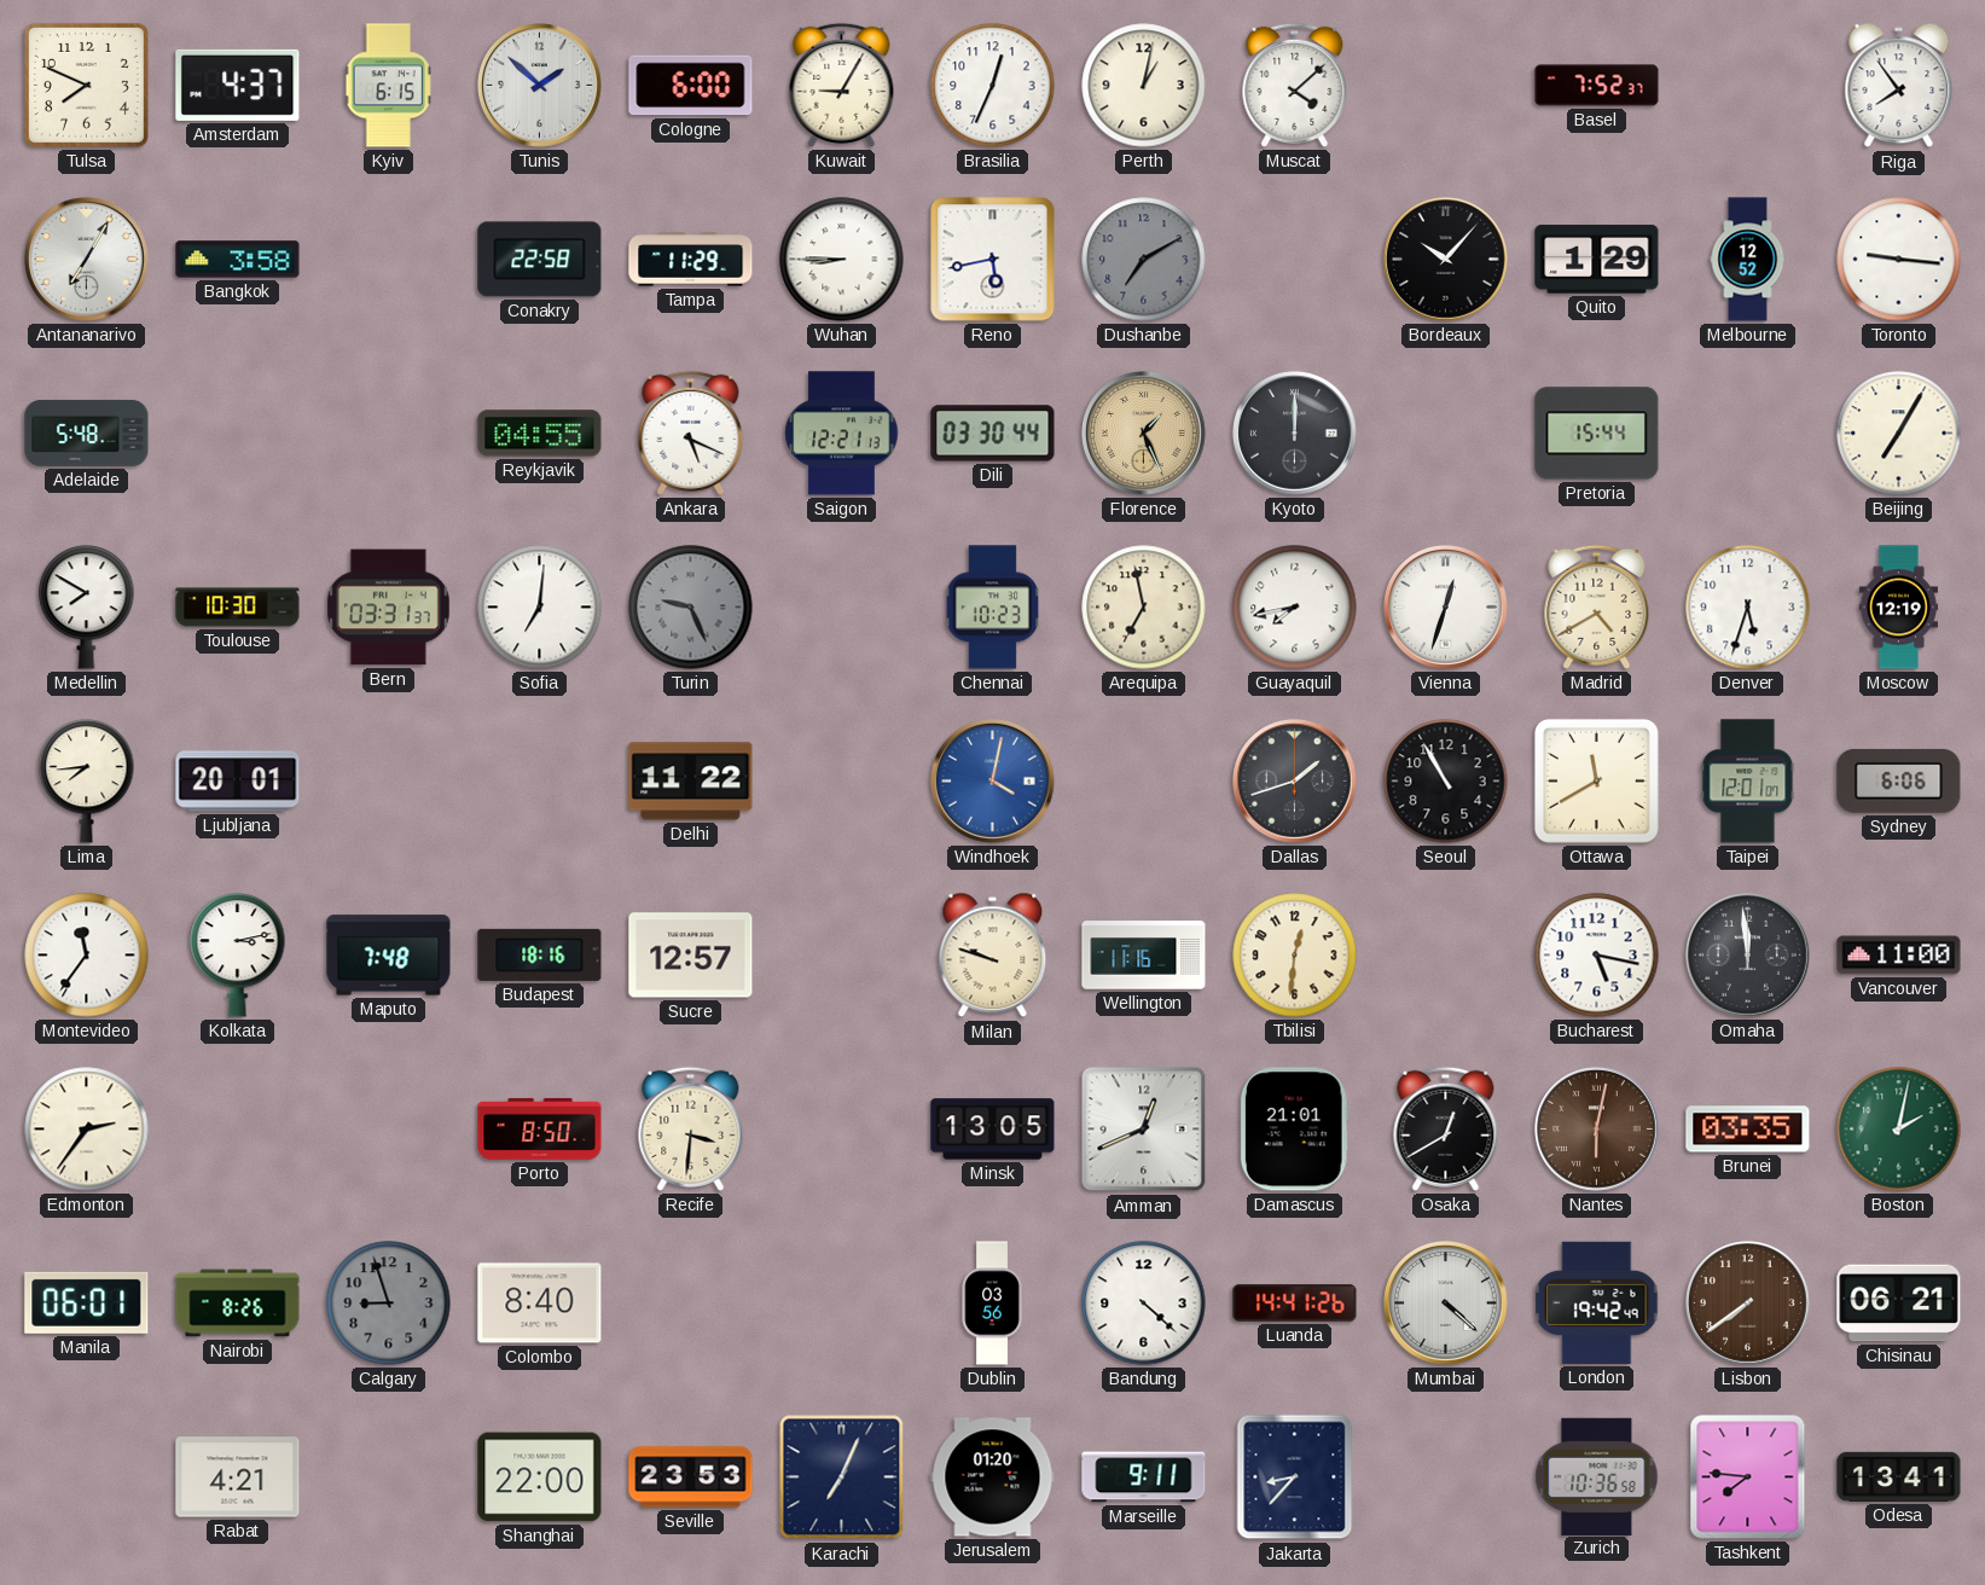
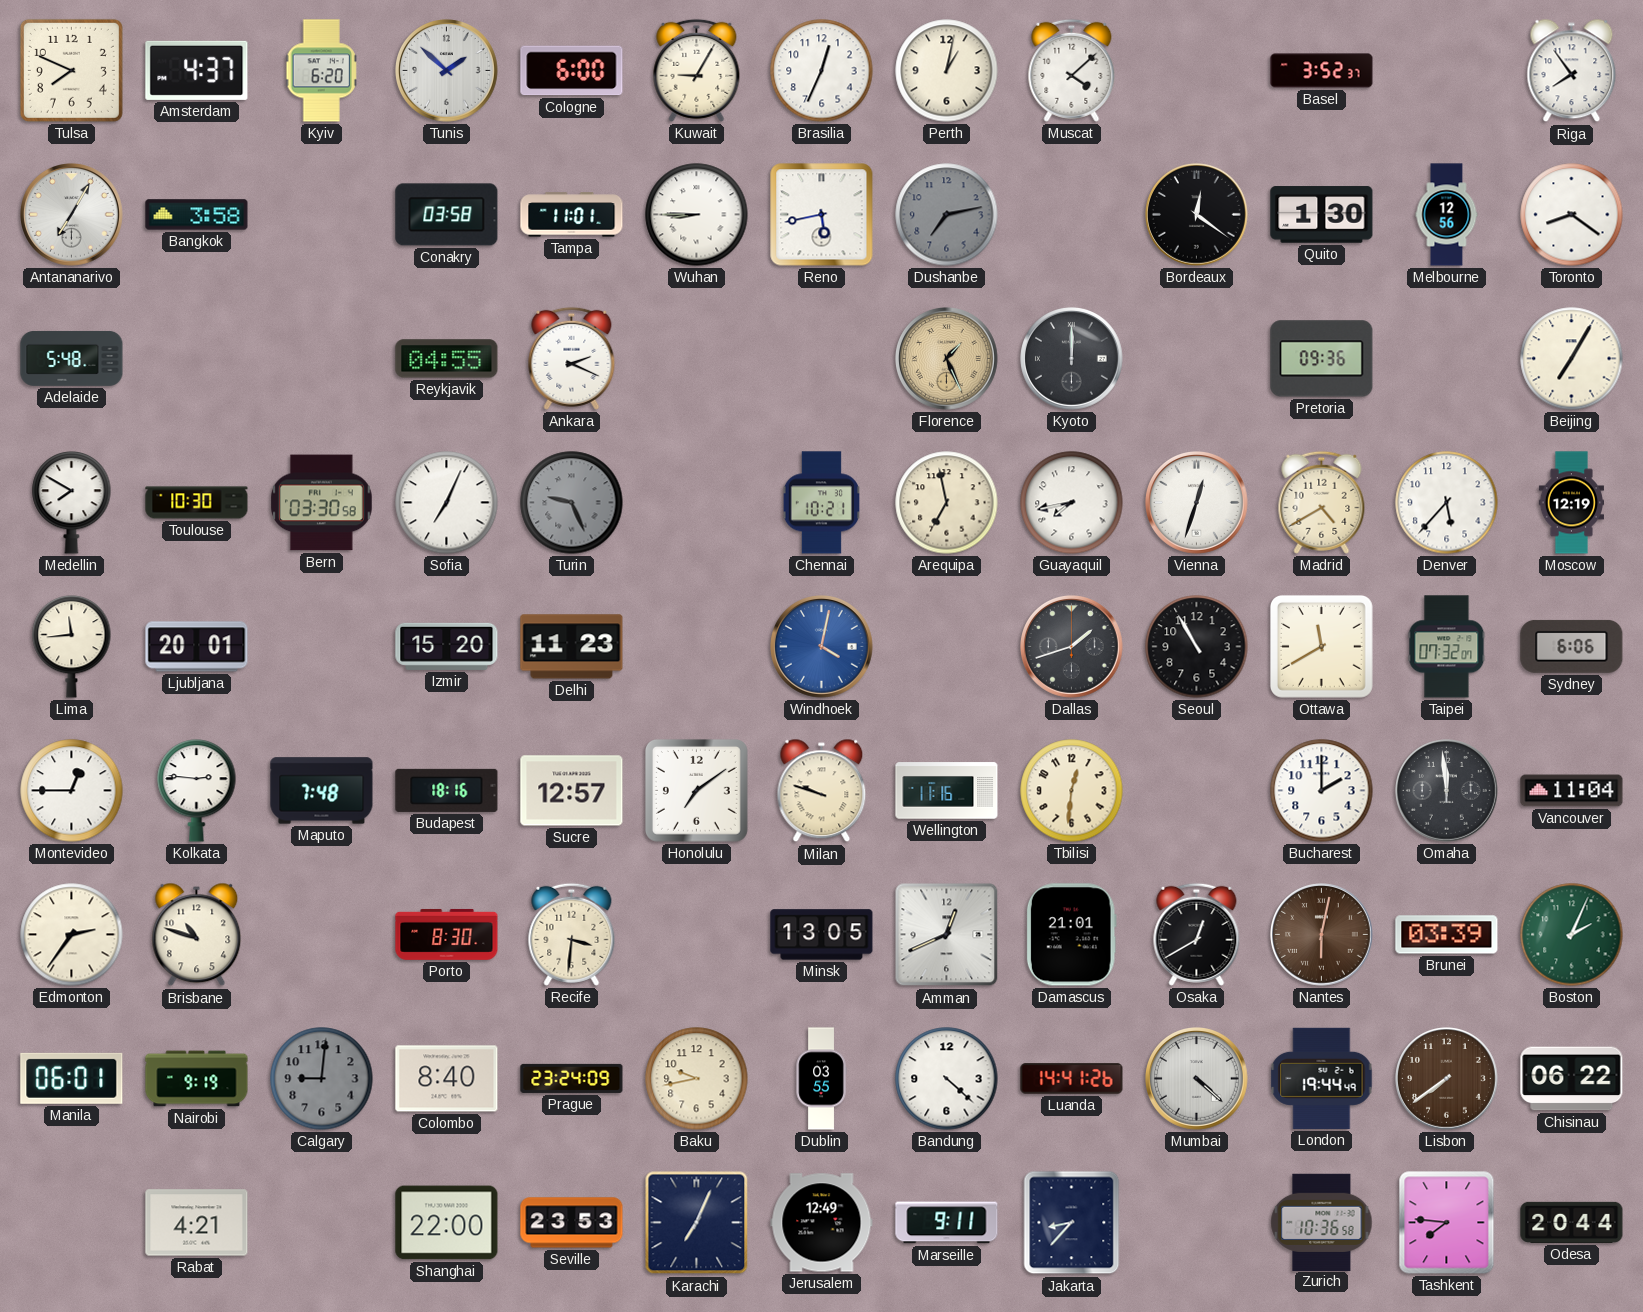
Kyiv: 6:15 -> 6:20 (322, 71)
Basel: 7:52 -> 3:52 (1322, 71)
Conakry: 22:58 -> 03:58 (447, 215)
Tampa: 11:29 -> 11:01 (572, 215)
Dushanbe: 7:10 -> 7:13 (947, 215)
Bordeaux: 10:07 -> 12:21 (1197, 215)
Quito: 1:29 -> 1:30 (1322, 215)
Melbourne: 12:52 -> 12:56 (1447, 215)
Toronto: 9:16 -> 8:21 (1572, 215)
Ankara: 5:19 -> 2:19 (572, 358)
Saigon: 12:21 -> none (842, 434)
Dili: 03:30 -> none (993, 434)
Pretoria: 15:44 -> 09:36 (1322, 359)
Bern: 03:31 -> 03:30 (322, 503)
Sofia: 7:01 -> 7:04 (447, 503)
Chennai: 10:23 -> 10:21 (821, 503)
Denver: 5:33 -> 5:37 (1447, 503)
Lima: 7:44 -> 11:44 (72, 647)
Izmir: none -> 15:20 (447, 646)
Delhi: 11:22 -> 11:23 (572, 647)
Taipei: 12:01 -> 07:32 (1447, 647)
Montevideo: 11:36 -> 12:45 (72, 791)
Kolkata: 3:13 -> 2:46 (197, 791)
Honolulu: none -> 7:09 (696, 790)
Bucharest: 5:17 -> 2:00 (1322, 791)
Vancouver: 11:00 -> 11:04 (1572, 791)
Brisbane: none -> 10:48 (197, 935)
Porto: 8:50 -> 8:30 (447, 934)
Brunei: 03:35 -> 03:39 (1447, 935)
Boston: 2:02 -> 2:04 (1572, 935)
Nairobi: 8:26 -> 9:19 (197, 1079)
Calgary: 8:57 -> 9:01 (322, 1079)
Prague: none -> 23:24 (572, 1078)
Baku: none -> 9:43 (697, 1079)
Dublin: 03:56 -> 03:55 (821, 1079)
London: 19:42 -> 19:44 (1322, 1078)
Chisinau: 06:21 -> 06:22 (1572, 1079)
Jerusalem: 01:20 -> 12:49 (822, 1223)
Odesa: 13:41 -> 20:44 (1572, 1222)
